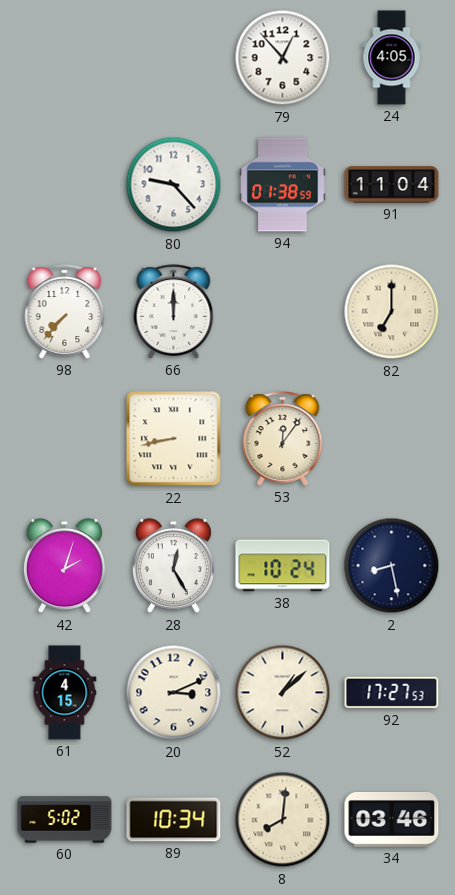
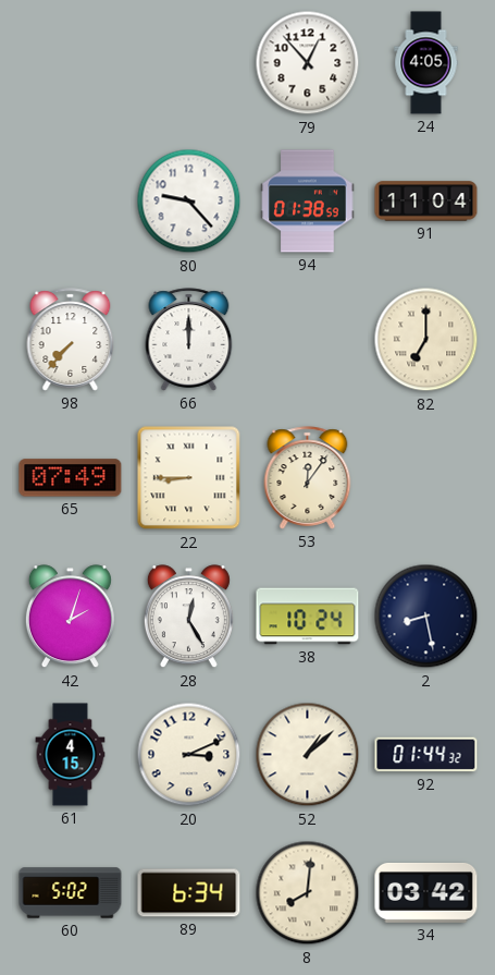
65: none -> 07:49 (71, 478)
22: 8:43 -> 8:45 (189, 478)
92: 17:27 -> 01:44 (426, 755)
89: 10:34 -> 6:34 (189, 893)
34: 03:46 -> 03:42 (426, 893)
